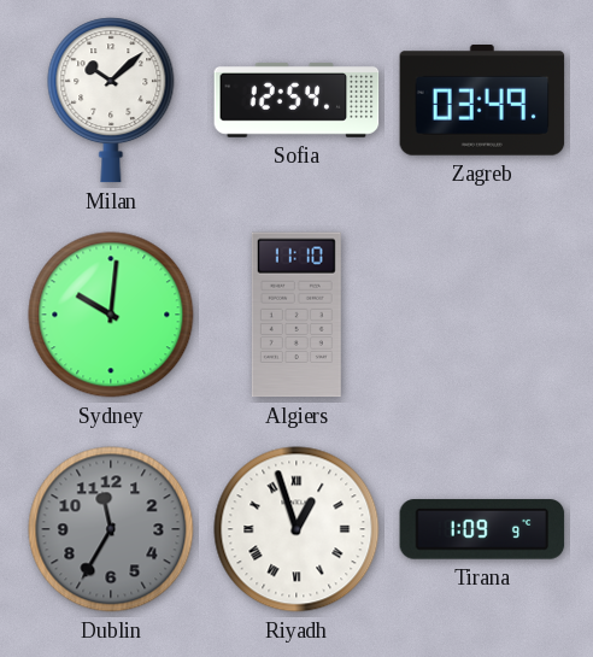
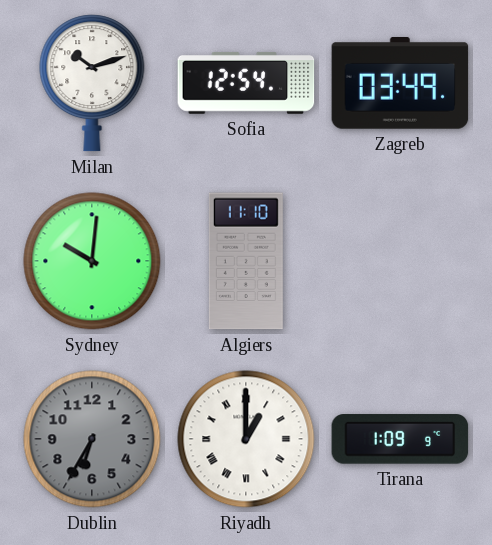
Milan: 10:08 -> 10:12 (92, 83)
Dublin: 11:35 -> 6:35 (92, 439)
Riyadh: 12:57 -> 1:00 (246, 439)
